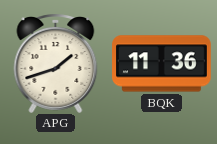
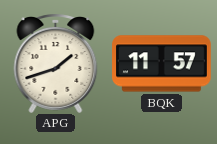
BQK: 11:36 -> 11:57 (162, 64)
